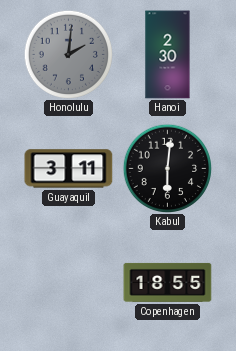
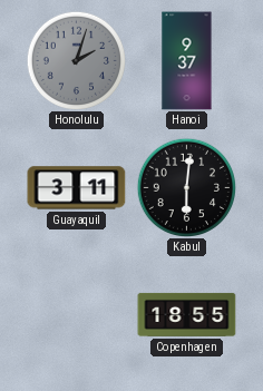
Honolulu: 2:01 -> 2:03 (76, 60)
Hanoi: 2:30 -> 9:37 (187, 61)
